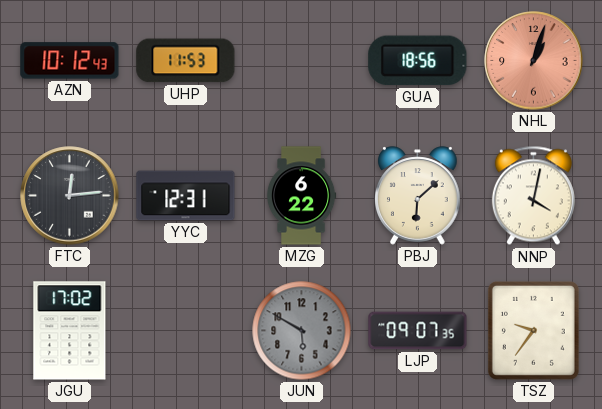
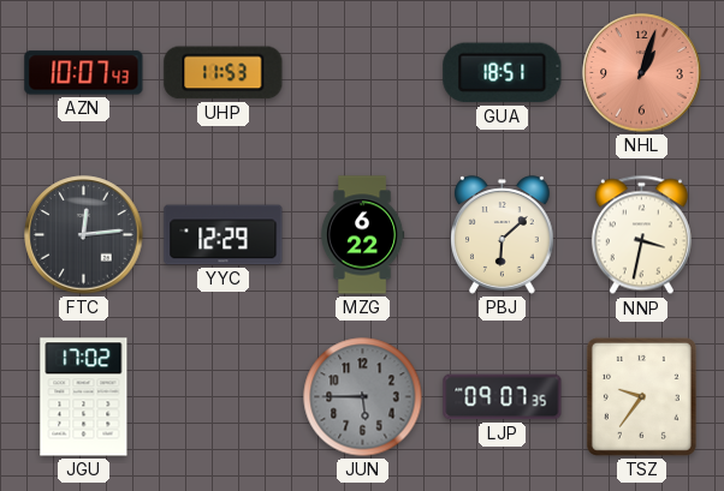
AZN: 10:12 -> 10:07 (84, 73)
GUA: 18:56 -> 18:51 (503, 73)
YYC: 12:31 -> 12:29 (224, 235)
NNP: 4:02 -> 3:32 (641, 235)
JUN: 5:50 -> 5:45 (363, 397)
